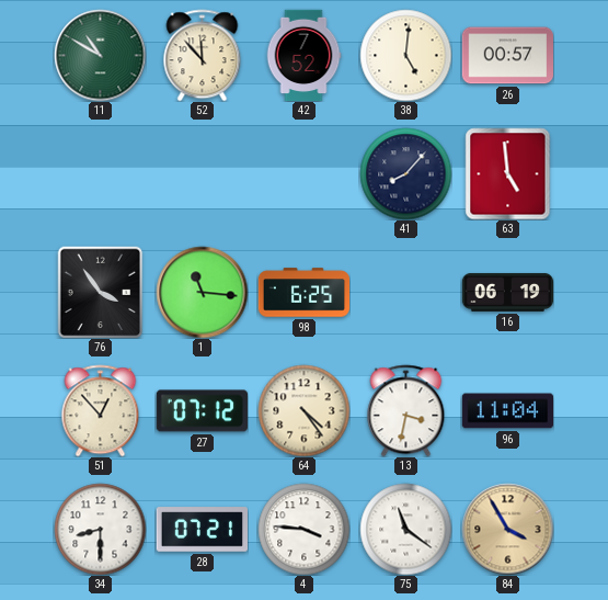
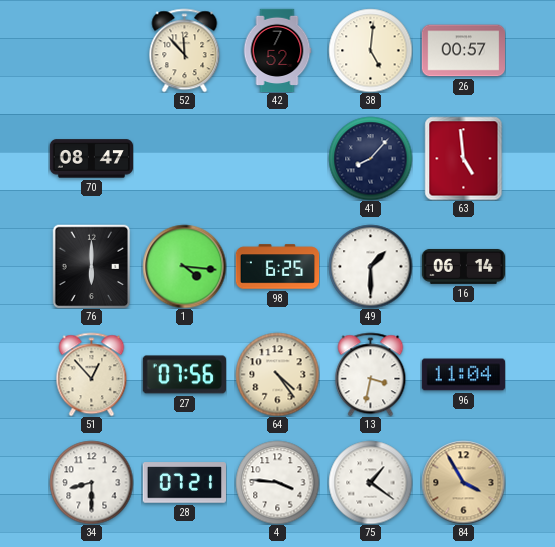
11: 10:50 -> none (100, 55)
70: none -> 08:47 (91, 159)
76: 3:54 -> 6:00 (92, 266)
1: 11:16 -> 4:16 (184, 266)
49: none -> 1:30 (370, 266)
16: 06:19 -> 06:14 (463, 266)
27: 07:12 -> 07:56 (184, 375)
75: 11:21 -> 1:21 (370, 482)
